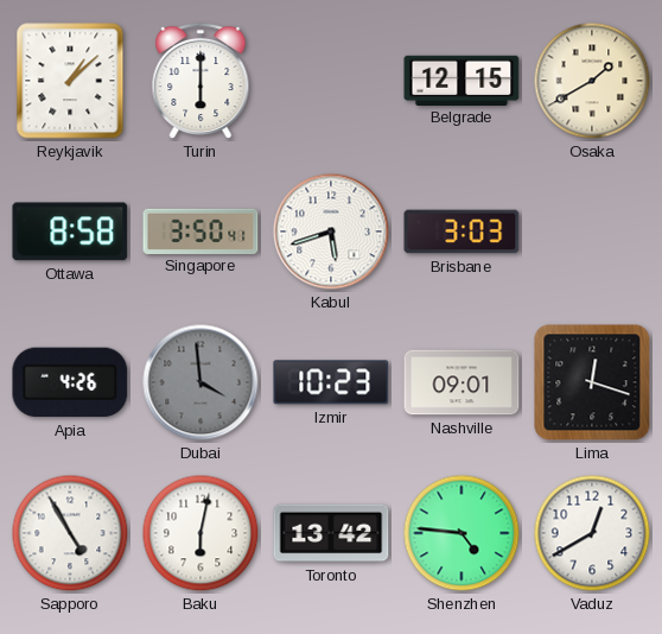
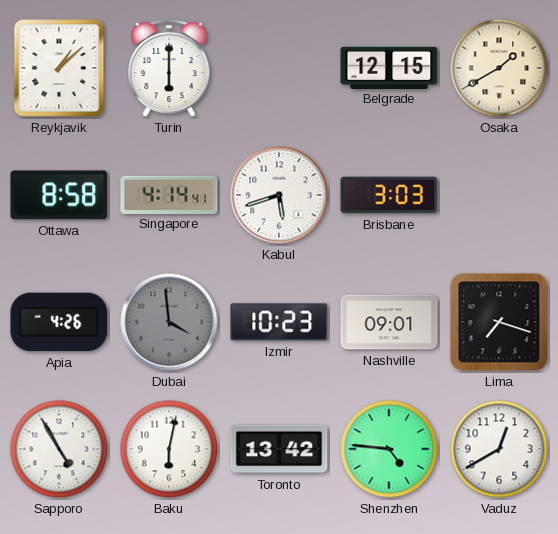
Singapore: 3:50 -> 4:14 (169, 194)
Lima: 12:18 -> 7:18 (499, 322)
